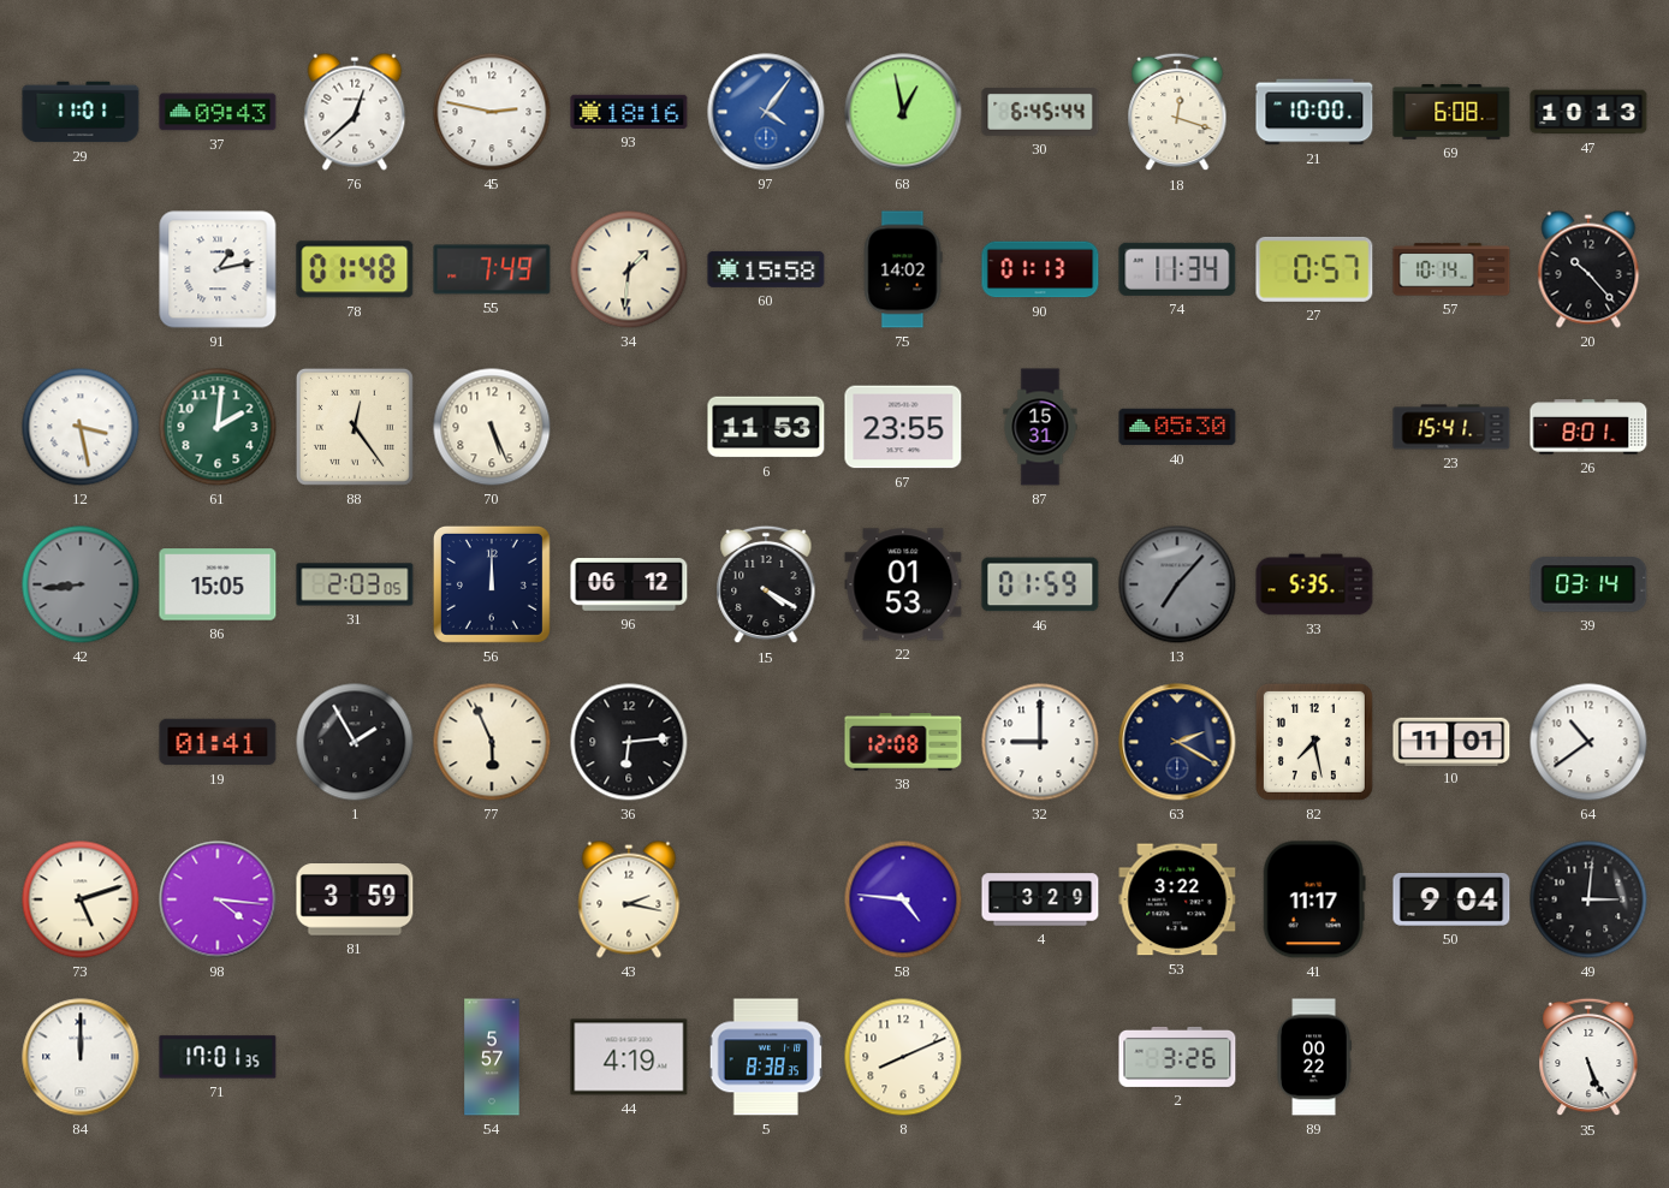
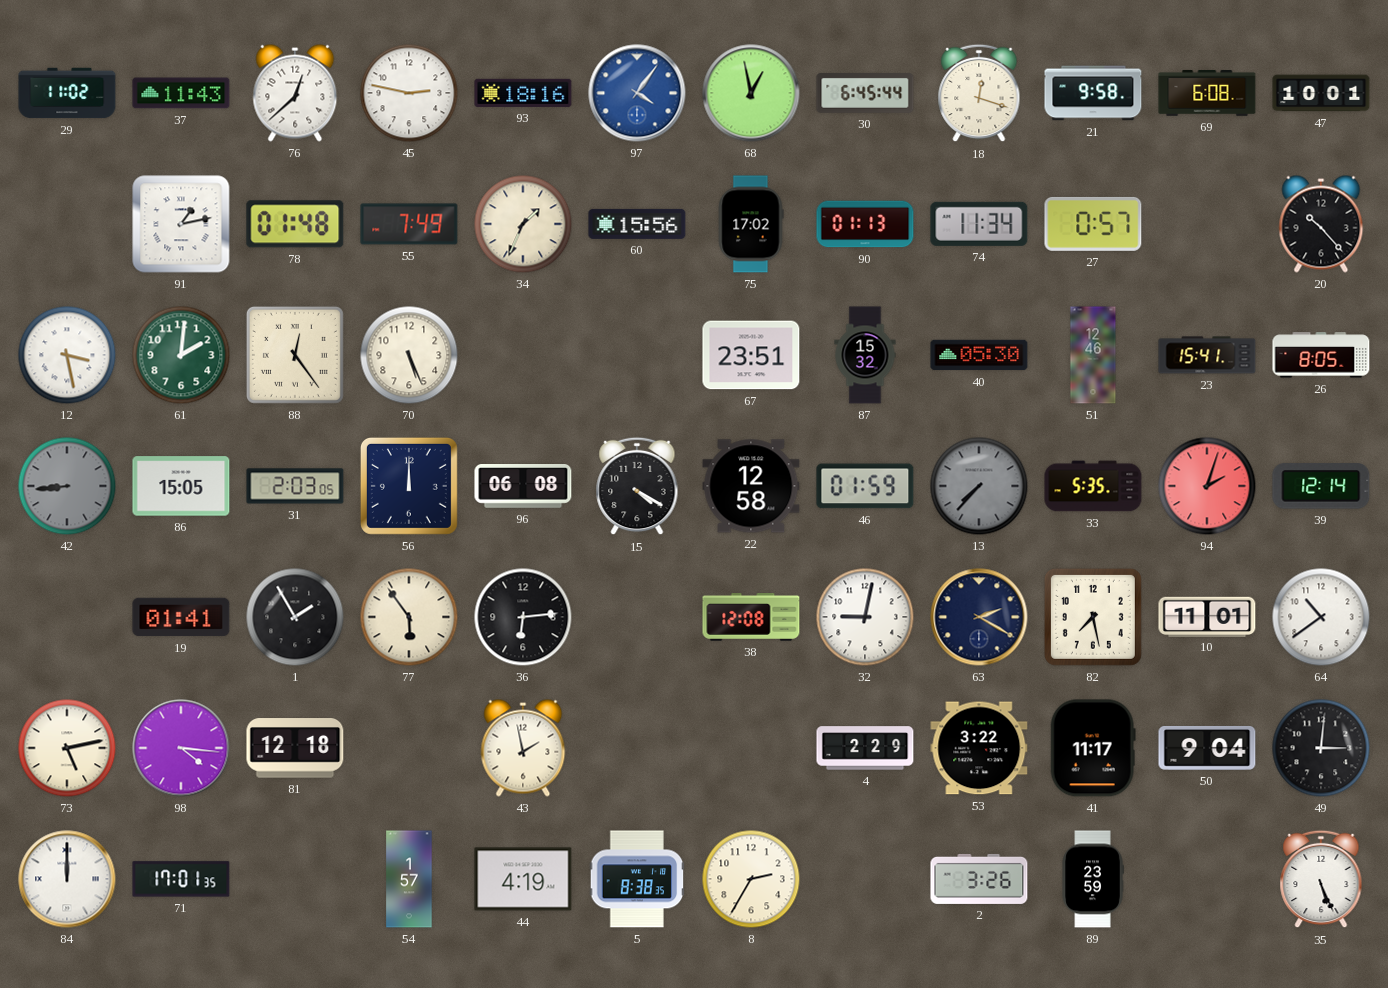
29: 11:01 -> 11:02 (67, 93)
37: 09:43 -> 11:43 (181, 93)
21: 10:00 -> 9:58 (1093, 93)
47: 10:13 -> 10:01 (1321, 93)
34: 1:31 -> 1:34 (523, 224)
60: 15:58 -> 15:56 (637, 224)
75: 14:02 -> 17:02 (751, 224)
57: 10:14 -> none (1451, 269)
6: 11:53 -> none (766, 427)
67: 23:55 -> 23:51 (751, 355)
87: 15:31 -> 15:32 (865, 355)
51: none -> 12:46 (1093, 355)
26: 8:01 -> 8:05 (1321, 355)
96: 06:12 -> 06:08 (523, 487)
22: 01:53 -> 12:58 (751, 486)
13: 7:07 -> 7:37 (979, 486)
94: none -> 2:03 (1207, 486)
39: 03:14 -> 12:14 (1321, 486)
77: 5:56 -> 5:54 (409, 617)
32: 9:00 -> 9:02 (865, 617)
73: 5:12 -> 5:13 (67, 748)
81: 3:59 -> 12:18 (295, 748)
43: 2:17 -> 1:58 (523, 748)
58: 4:46 -> none (903, 899)
4: 3:29 -> 2:29 (865, 748)
54: 5:57 -> 1:57 (409, 879)
8: 8:11 -> 2:35 (751, 879)
89: 00:22 -> 23:59 (1093, 879)
